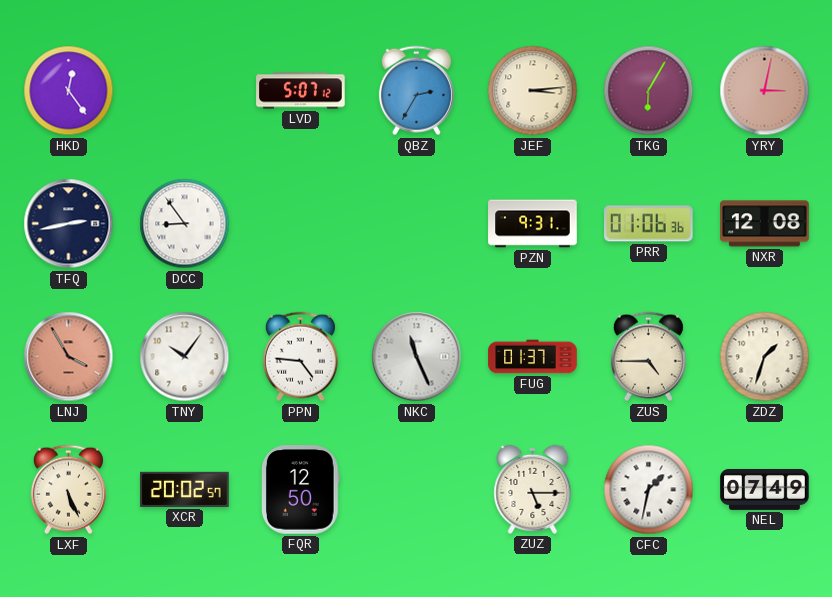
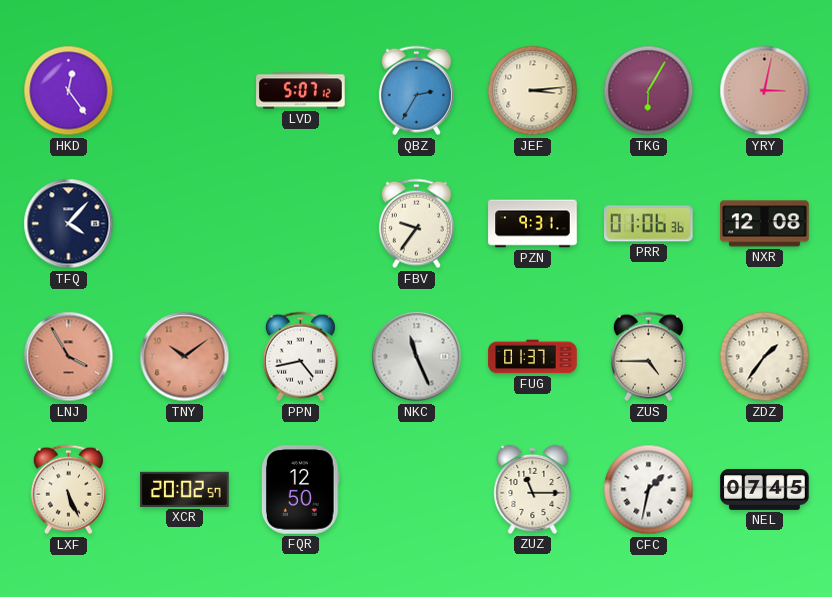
TFQ: 2:43 -> 4:07 (69, 224)
DCC: 8:54 -> none (185, 224)
FBV: none -> 9:36 (416, 224)
TNY: 10:06 -> 10:09 (185, 357)
TNY dial: white -> salmon (185, 357)
PPN: 4:46 -> 4:43 (300, 357)
ZDZ: 1:33 -> 1:36 (765, 357)
ZUZ: 5:15 -> 11:15 (533, 489)
NEL: 07:49 -> 07:45 (765, 489)
